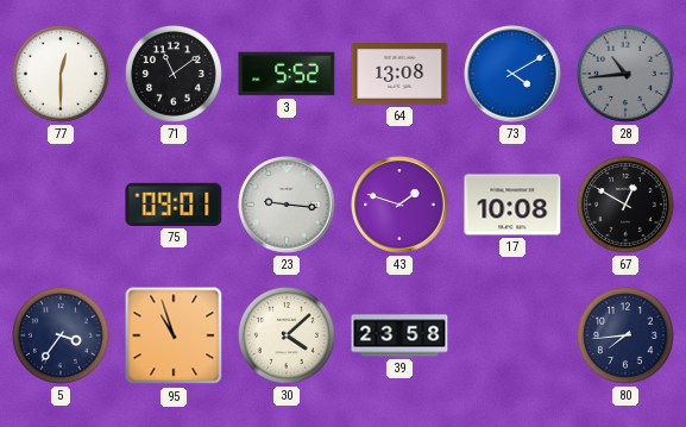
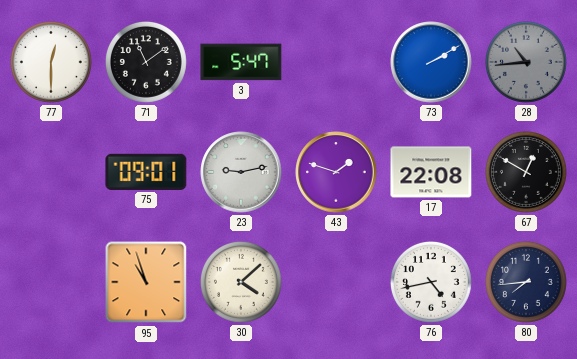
3: 5:52 -> 5:47 (241, 62)
64: 13:08 -> none (399, 75)
73: 4:10 -> 2:10 (431, 62)
23: 9:16 -> 9:13 (241, 172)
17: 10:08 -> 22:08 (431, 172)
5: 3:36 -> none (61, 335)
39: 23:58 -> none (399, 335)
76: none -> 4:43 (431, 282)
